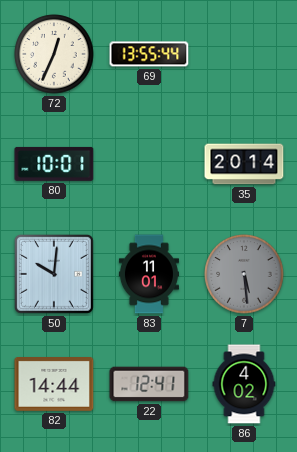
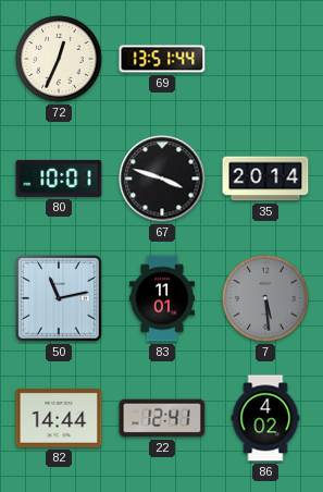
69: 13:55 -> 13:51 (162, 59)
67: none -> 3:48 (162, 179)
50: 10:01 -> 11:13 (59, 298)
